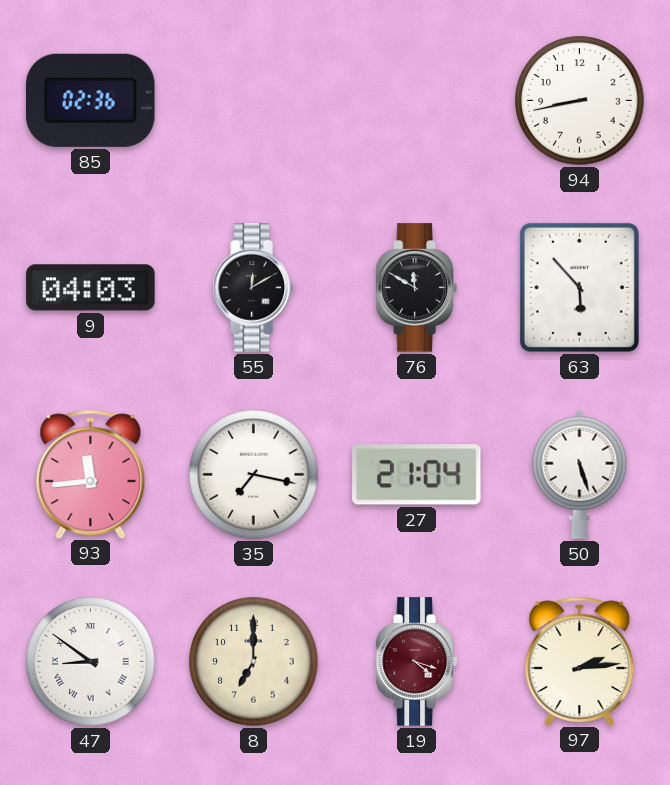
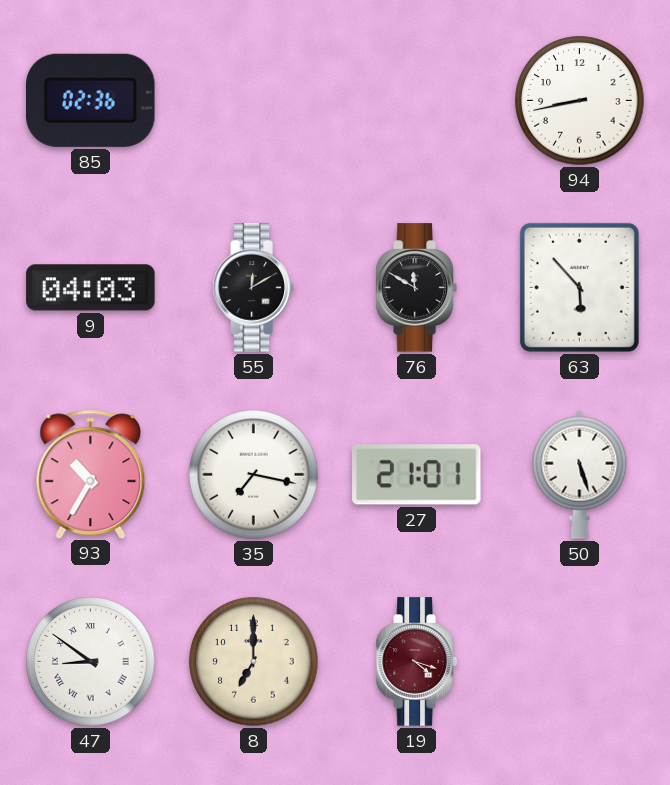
93: 11:44 -> 10:35 (91, 474)
27: 21:04 -> 21:01 (417, 475)
97: 2:14 -> none (580, 661)
